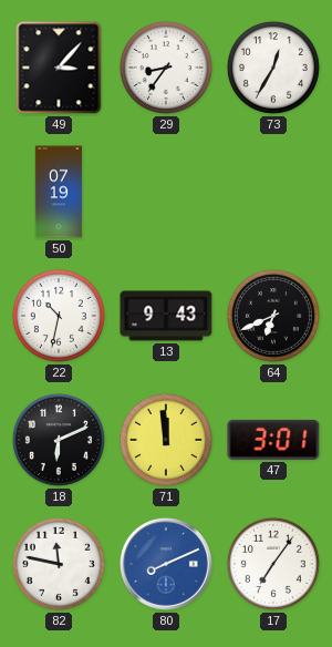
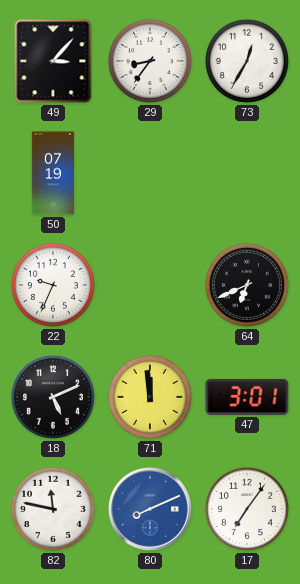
22: 10:32 -> 9:34 (53, 285)
13: 9:43 -> none (166, 316)
18: 6:11 -> 5:11 (53, 397)
